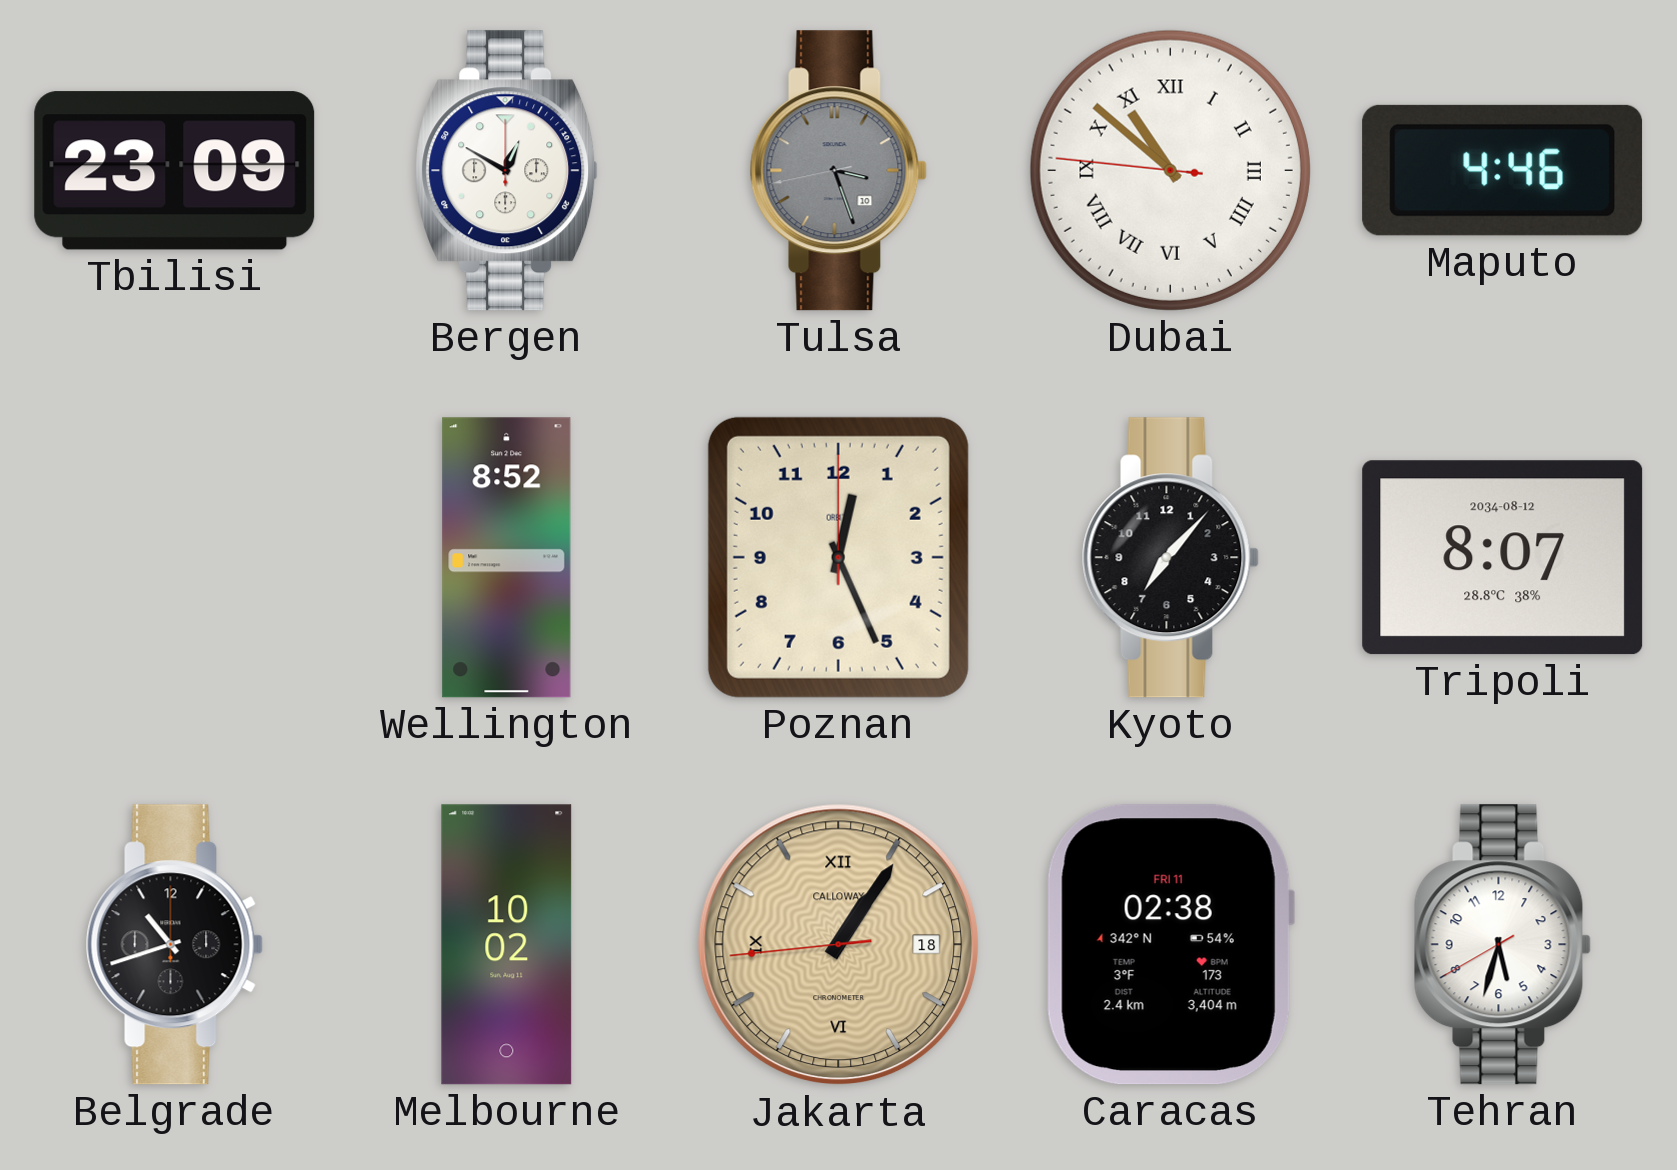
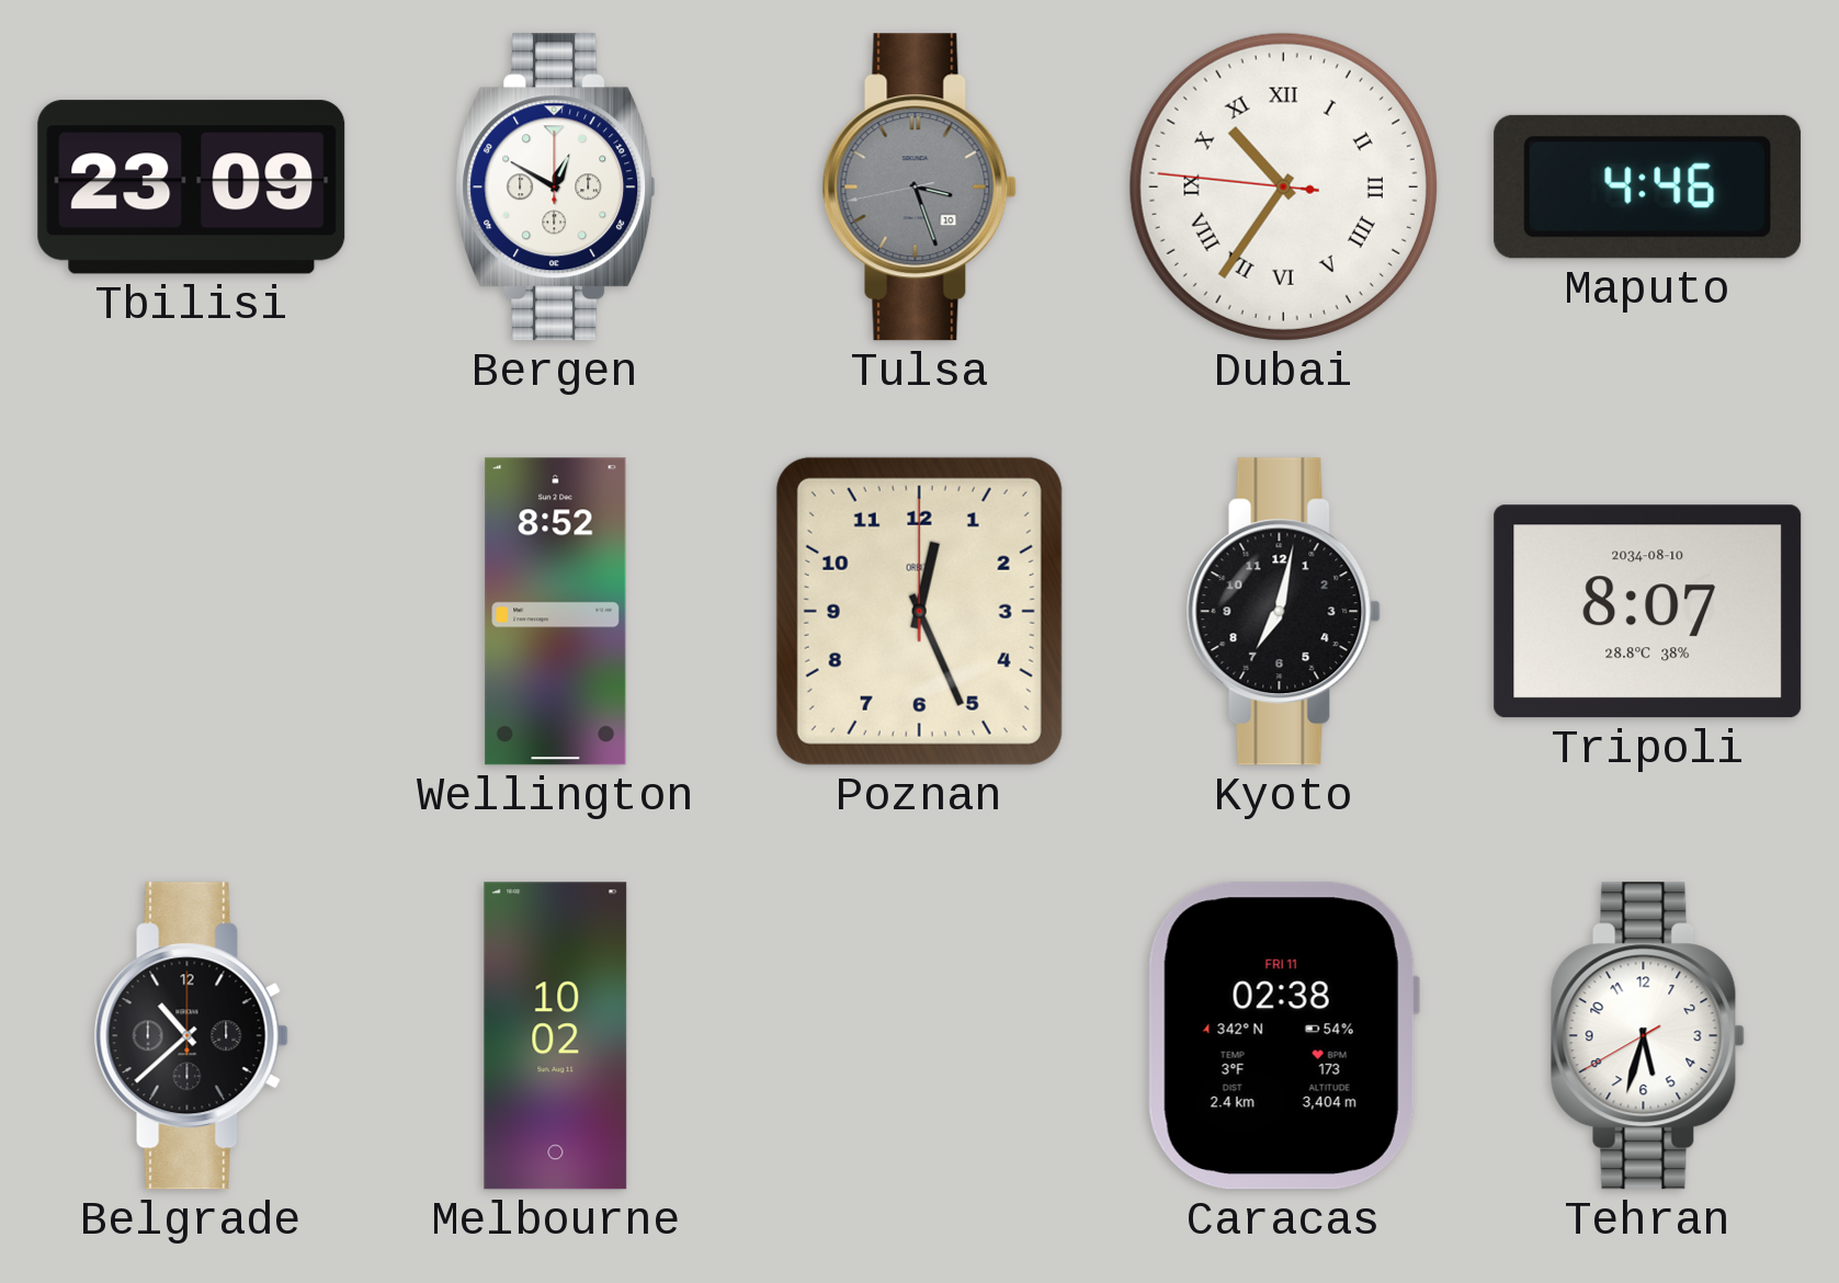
Dubai: 10:51 -> 10:35 (1283, 186)
Kyoto: 7:07 -> 7:02 (1283, 612)
Tripoli date: 2034-08-12 -> 2034-08-10 (1648, 612)
Belgrade: 10:42 -> 10:38 (191, 1036)
Jakarta: 1:05 -> none (839, 945)
